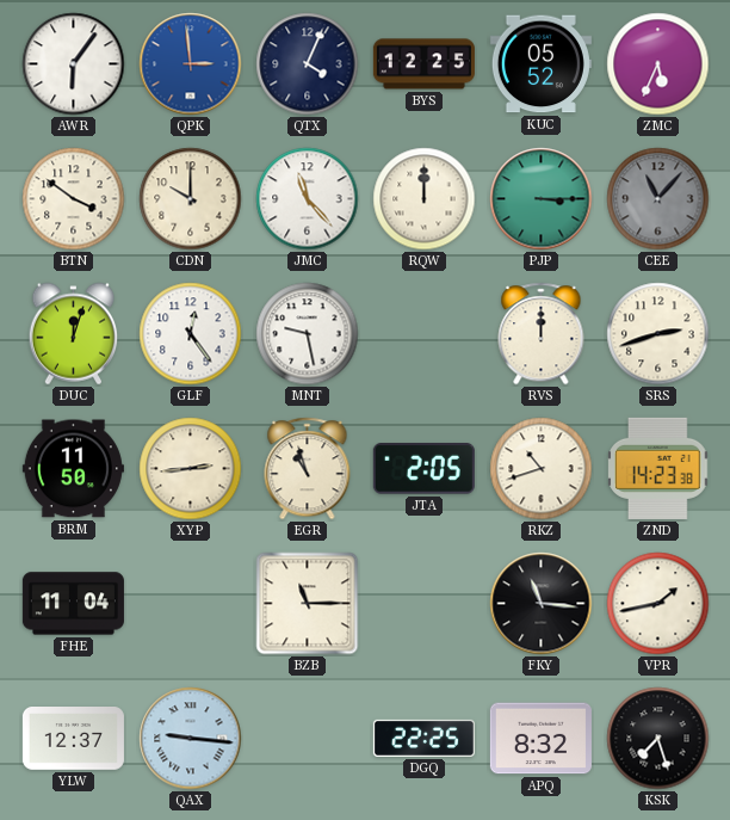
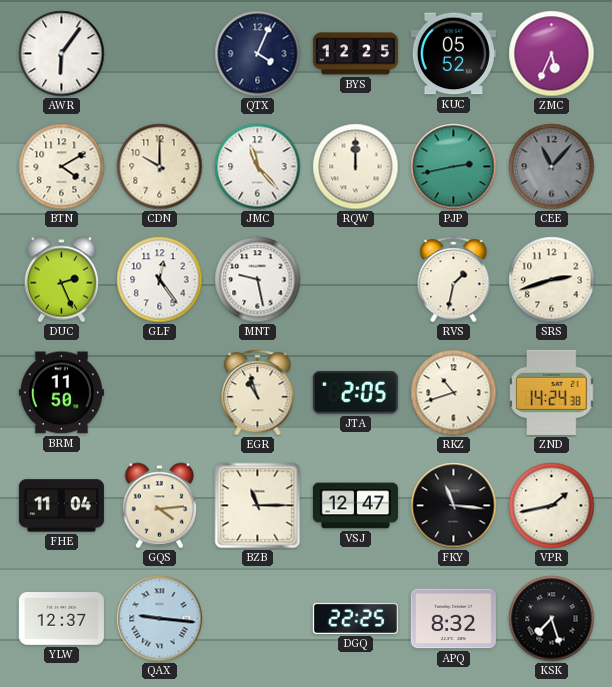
QPK: 2:59 -> none (191, 64)
BTN: 3:51 -> 4:10 (62, 167)
PJP: 3:15 -> 2:43 (454, 167)
DUC: 12:03 -> 2:26 (62, 280)
RVS: 12:00 -> 1:32 (454, 280)
XYP: 2:44 -> none (191, 469)
ZND: 14:23 -> 14:24 (552, 392)
GQS: none -> 4:14 (160, 506)
VSJ: none -> 12:47 (355, 506)
